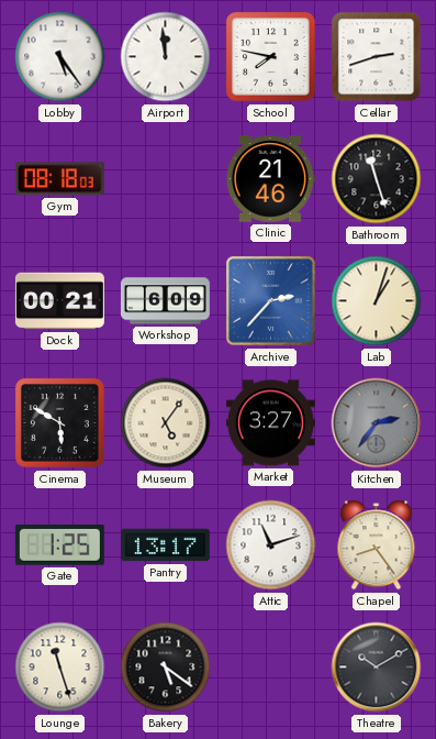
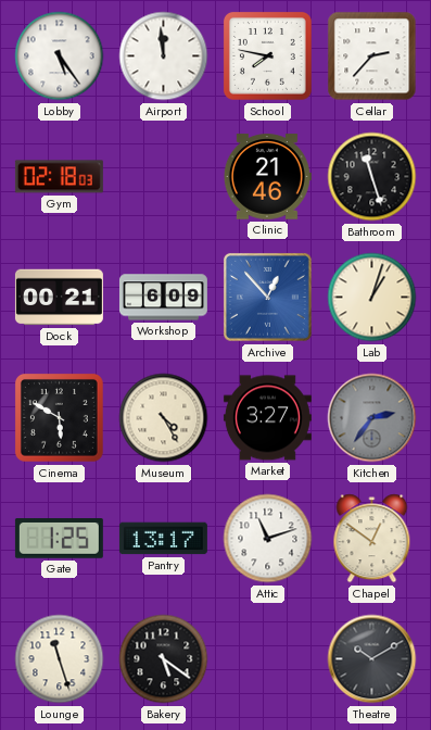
Cellar: 2:42 -> 2:37 (372, 56)
Gym: 08:18 -> 02:18 (59, 177)
Archive: 2:37 -> 12:53 (267, 297)
Museum: 5:06 -> 4:25 (164, 418)
Chapel: 8:24 -> 12:51 (372, 539)
